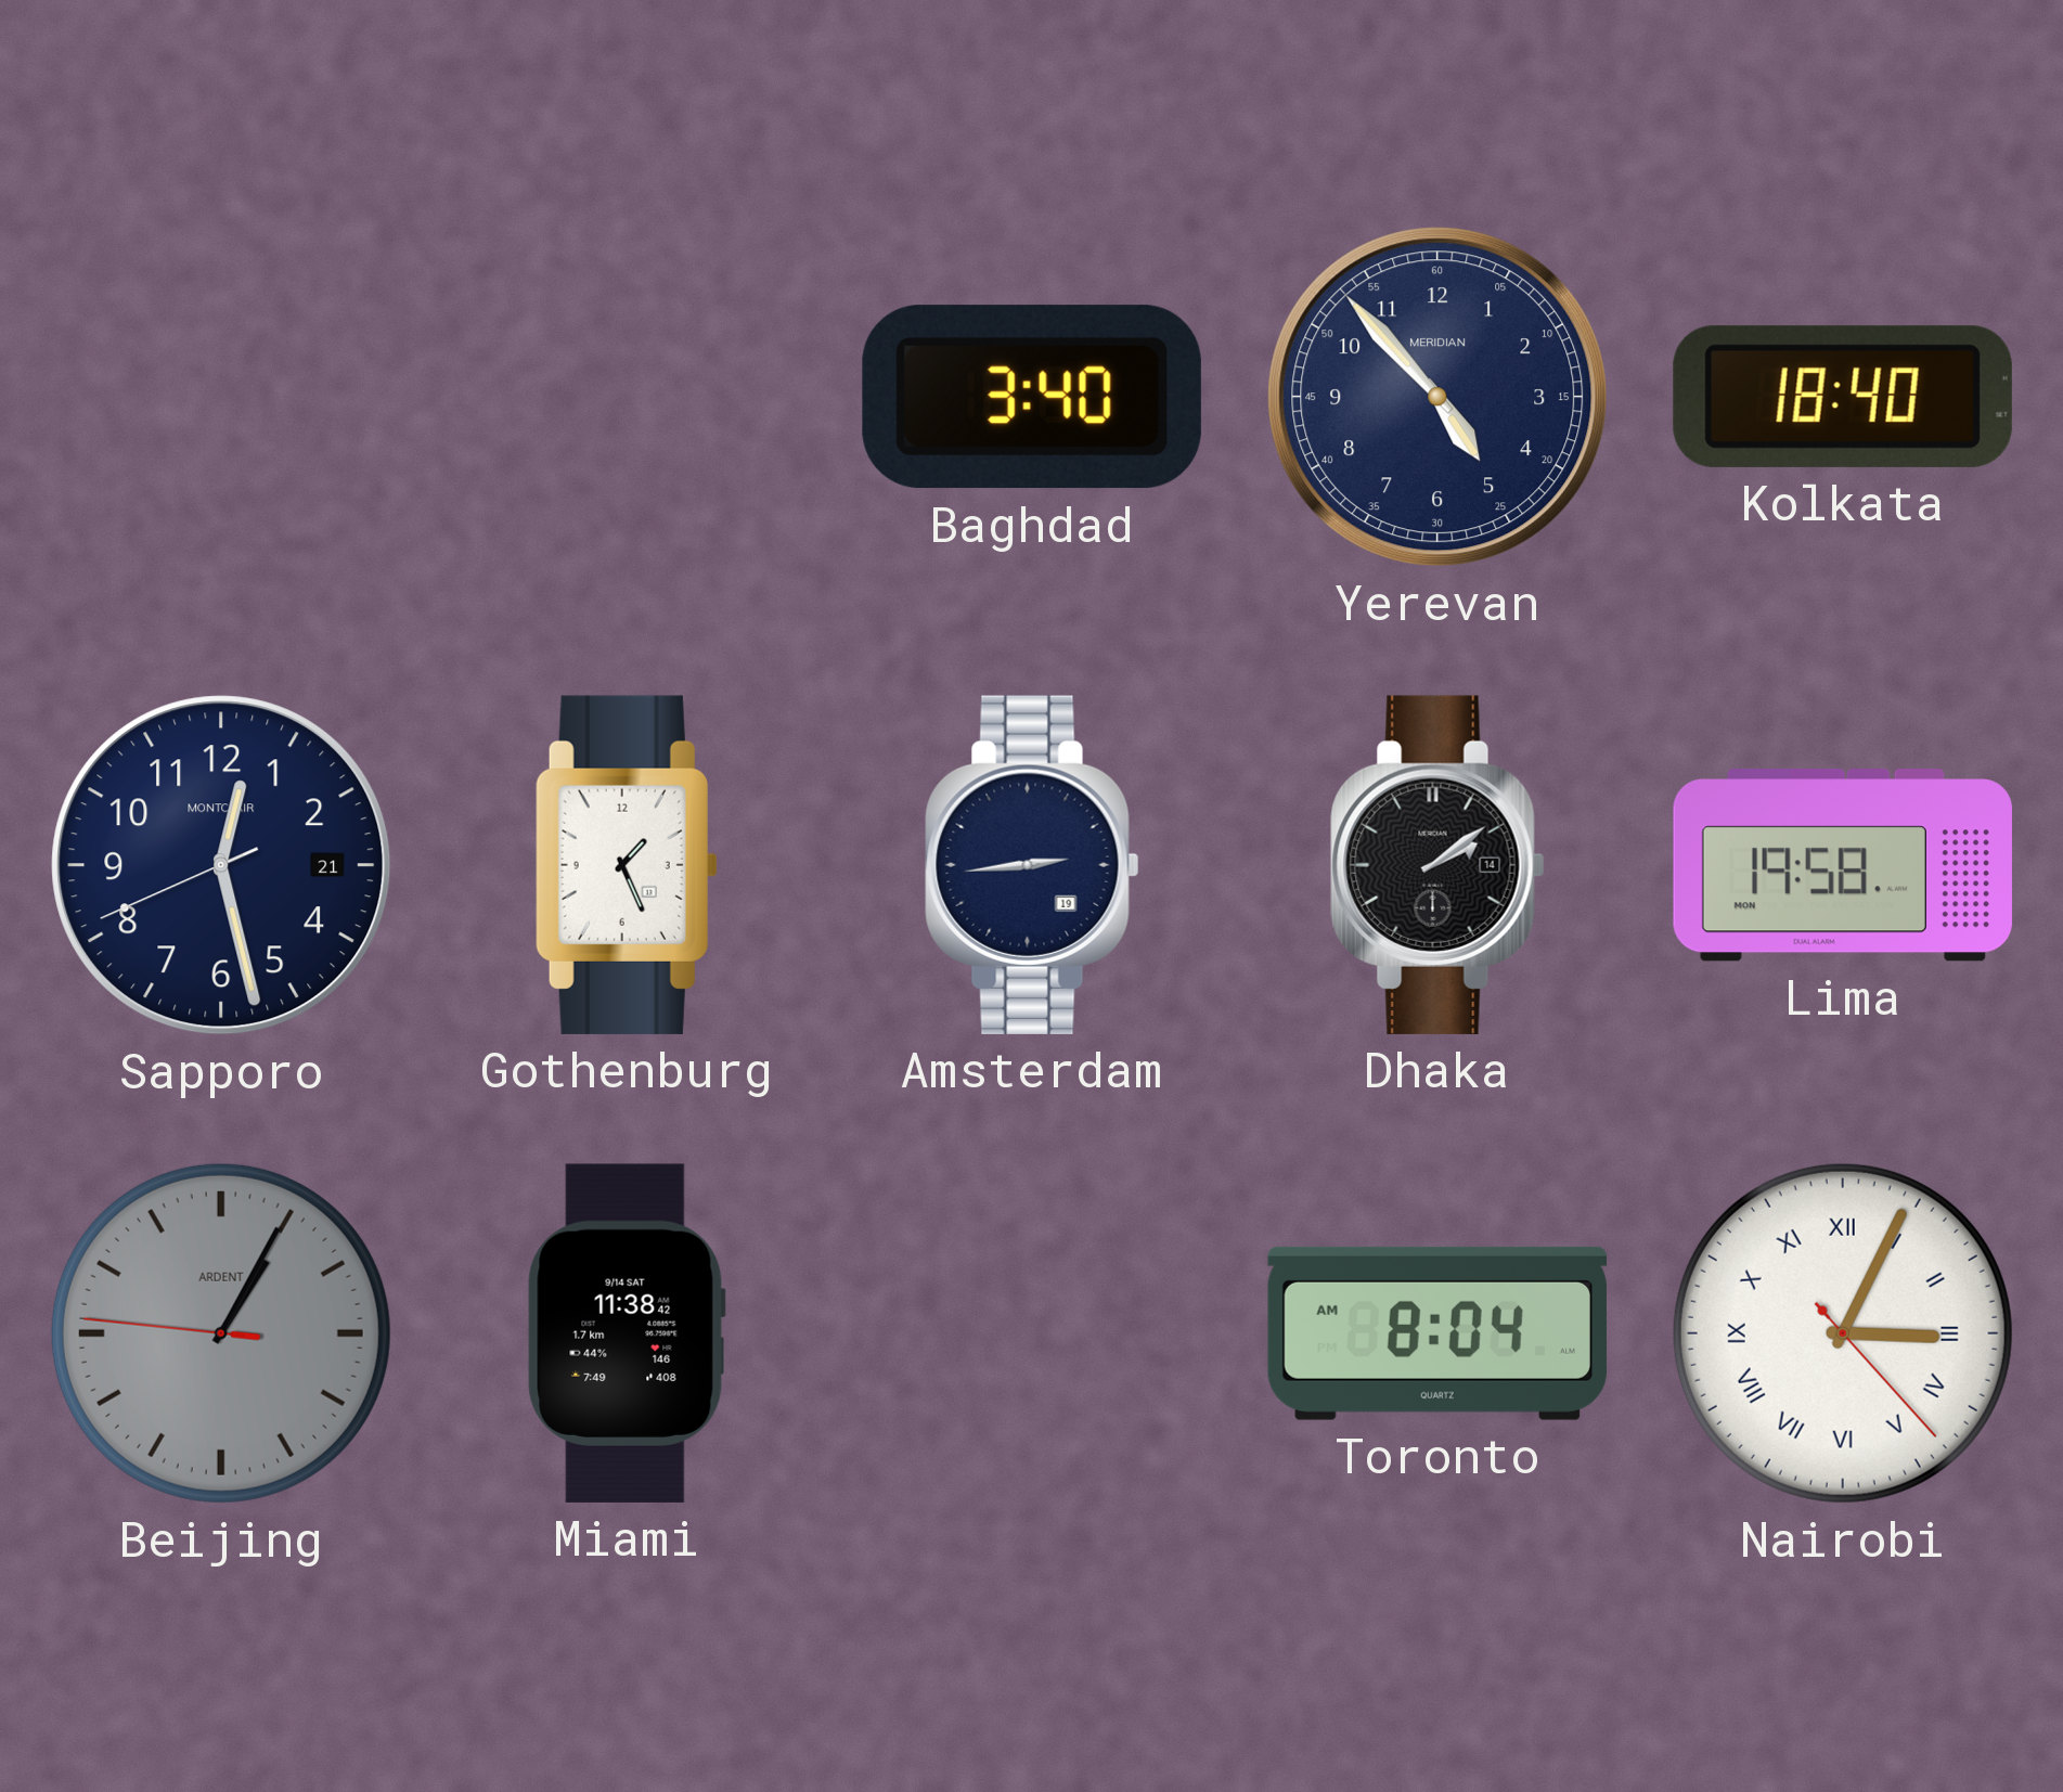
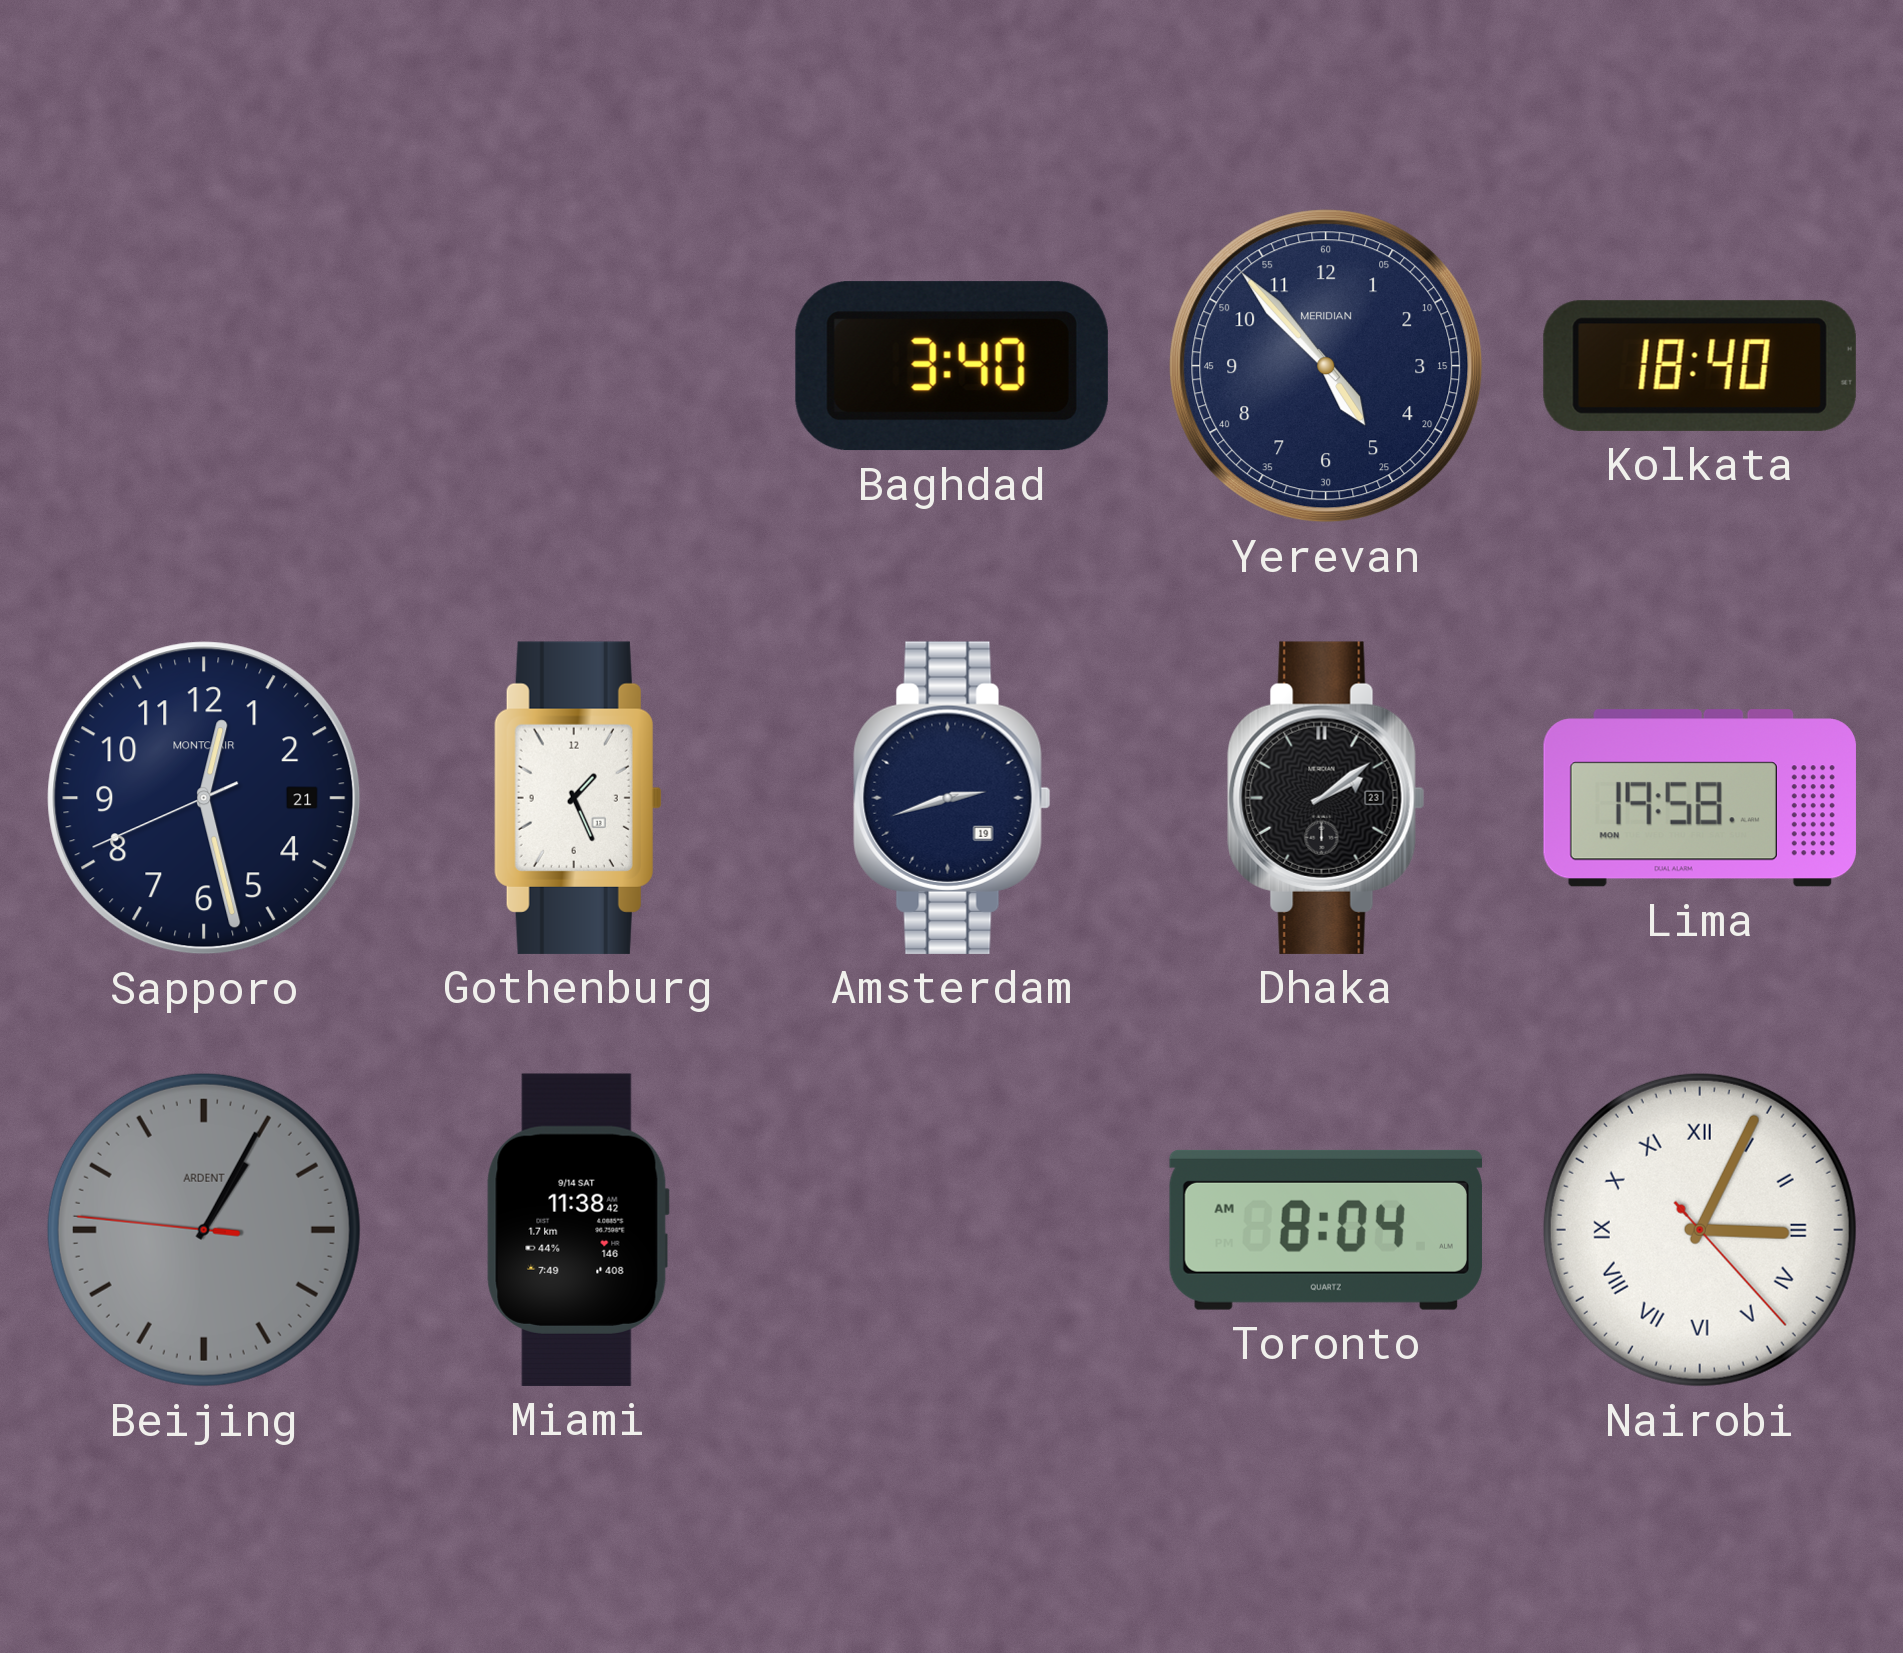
Amsterdam: 2:44 -> 2:42 (952, 798)
Dhaka date: 14 -> 23 (1326, 798)
